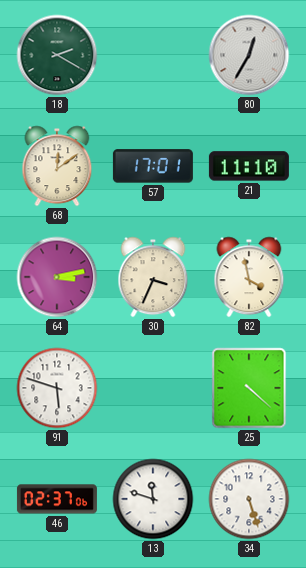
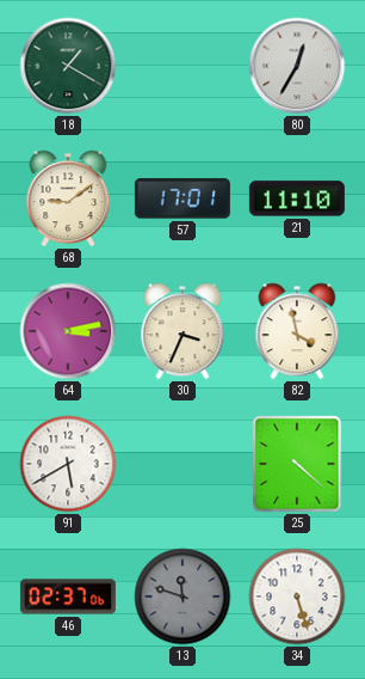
18: 2:20 -> 1:20 (68, 66)
68: 12:09 -> 9:09 (68, 198)
91: 5:48 -> 5:40 (68, 464)
13 dial: white -> grey (182, 597)
